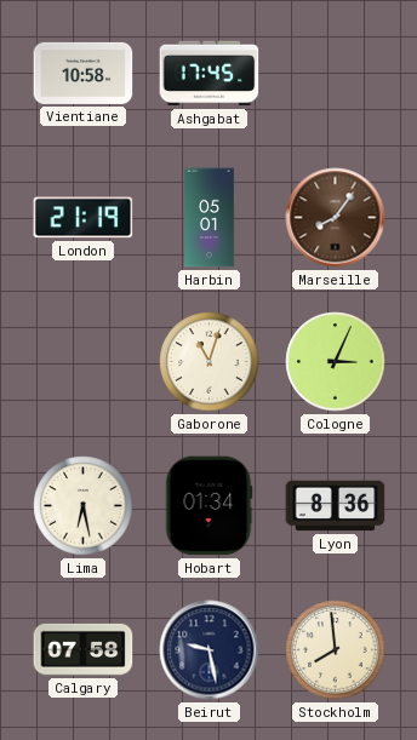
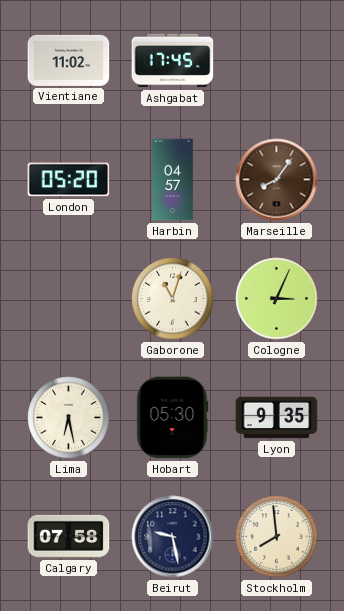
Vientiane: 10:58 -> 11:02 (69, 60)
London: 21:19 -> 05:20 (69, 180)
Harbin: 05:01 -> 04:57 (173, 180)
Hobart: 01:34 -> 05:30 (172, 418)
Lyon: 8:36 -> 9:35 (277, 418)
